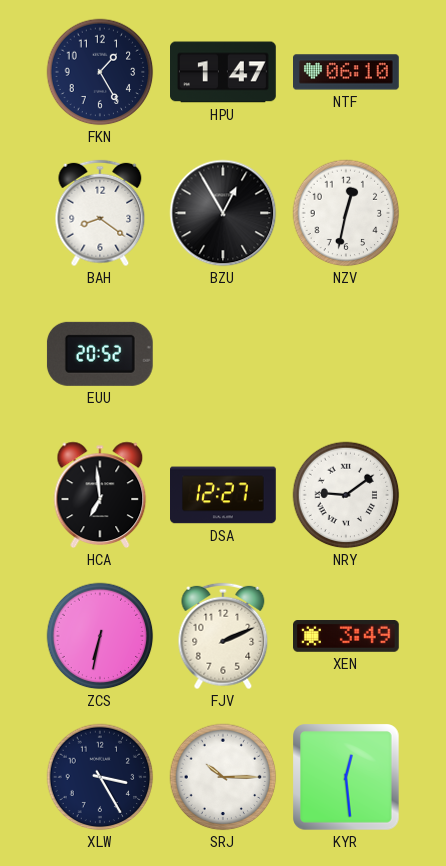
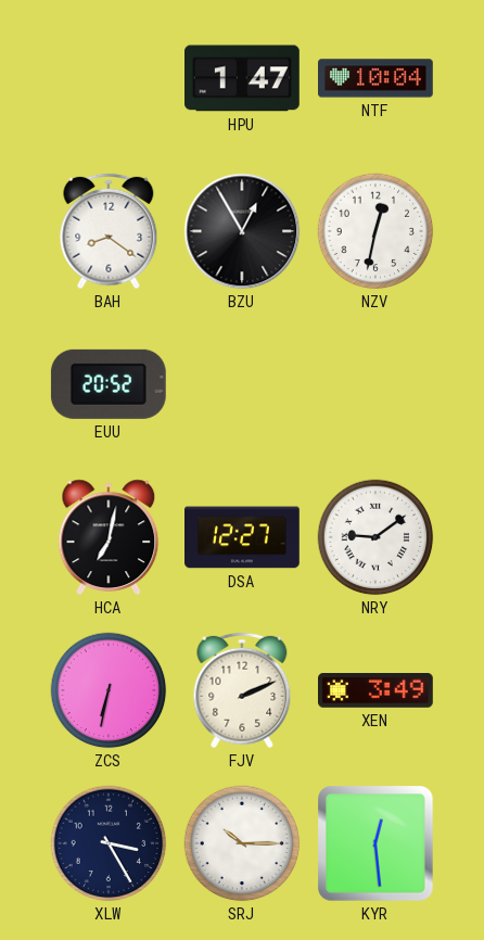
FKN: 1:25 -> none (100, 72)
NTF: 06:10 -> 10:04 (377, 78)
HCA: 6:59 -> 7:02 (109, 537)
